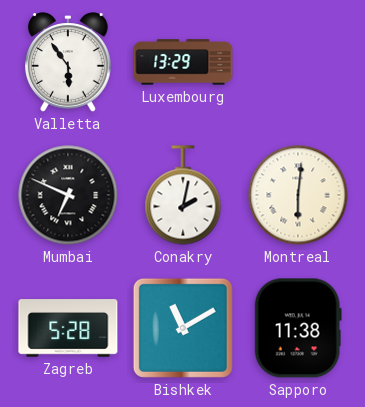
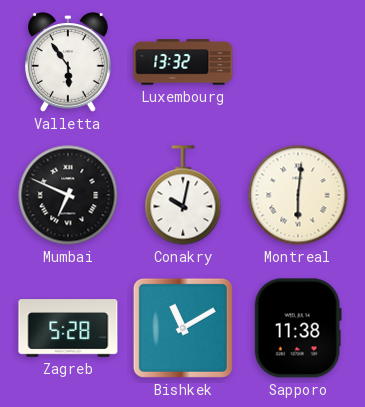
Luxembourg: 13:29 -> 13:32 (183, 62)
Conakry: 2:02 -> 10:02 (183, 195)
